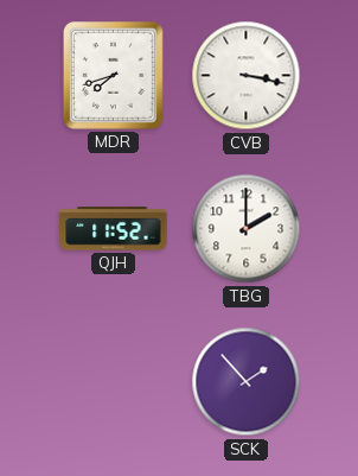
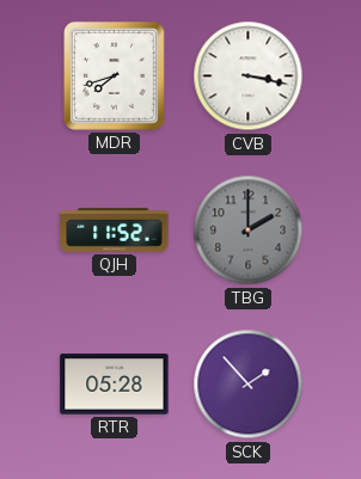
TBG dial: white -> grey (249, 231)
RTR: none -> 05:28 (115, 385)
